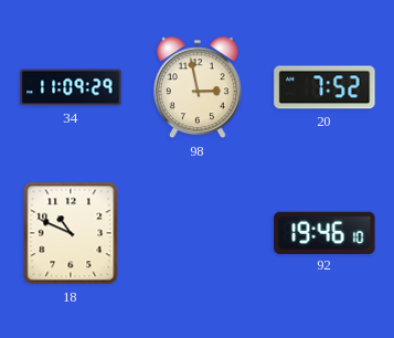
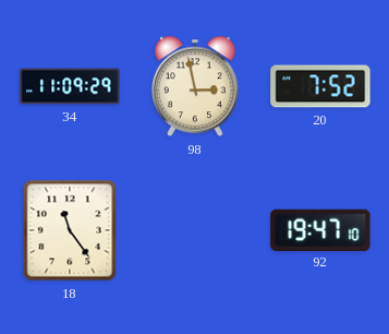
18: 10:49 -> 11:24 (70, 230)
92: 19:46 -> 19:47 (320, 229)
